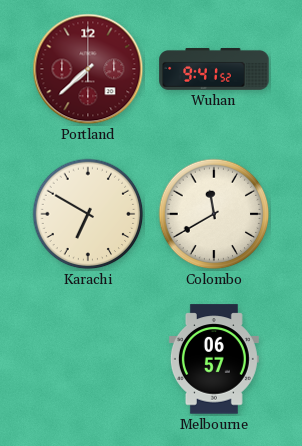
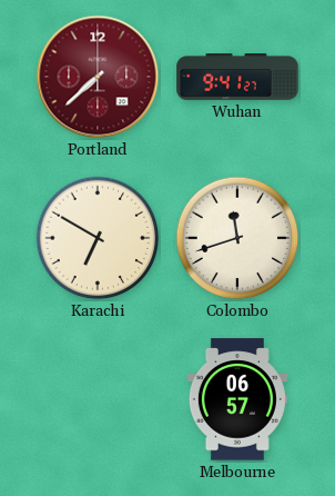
Wuhan: 9:41:52 -> 9:41:27 (237, 78)
Colombo: 11:40 -> 11:42 (237, 238)
